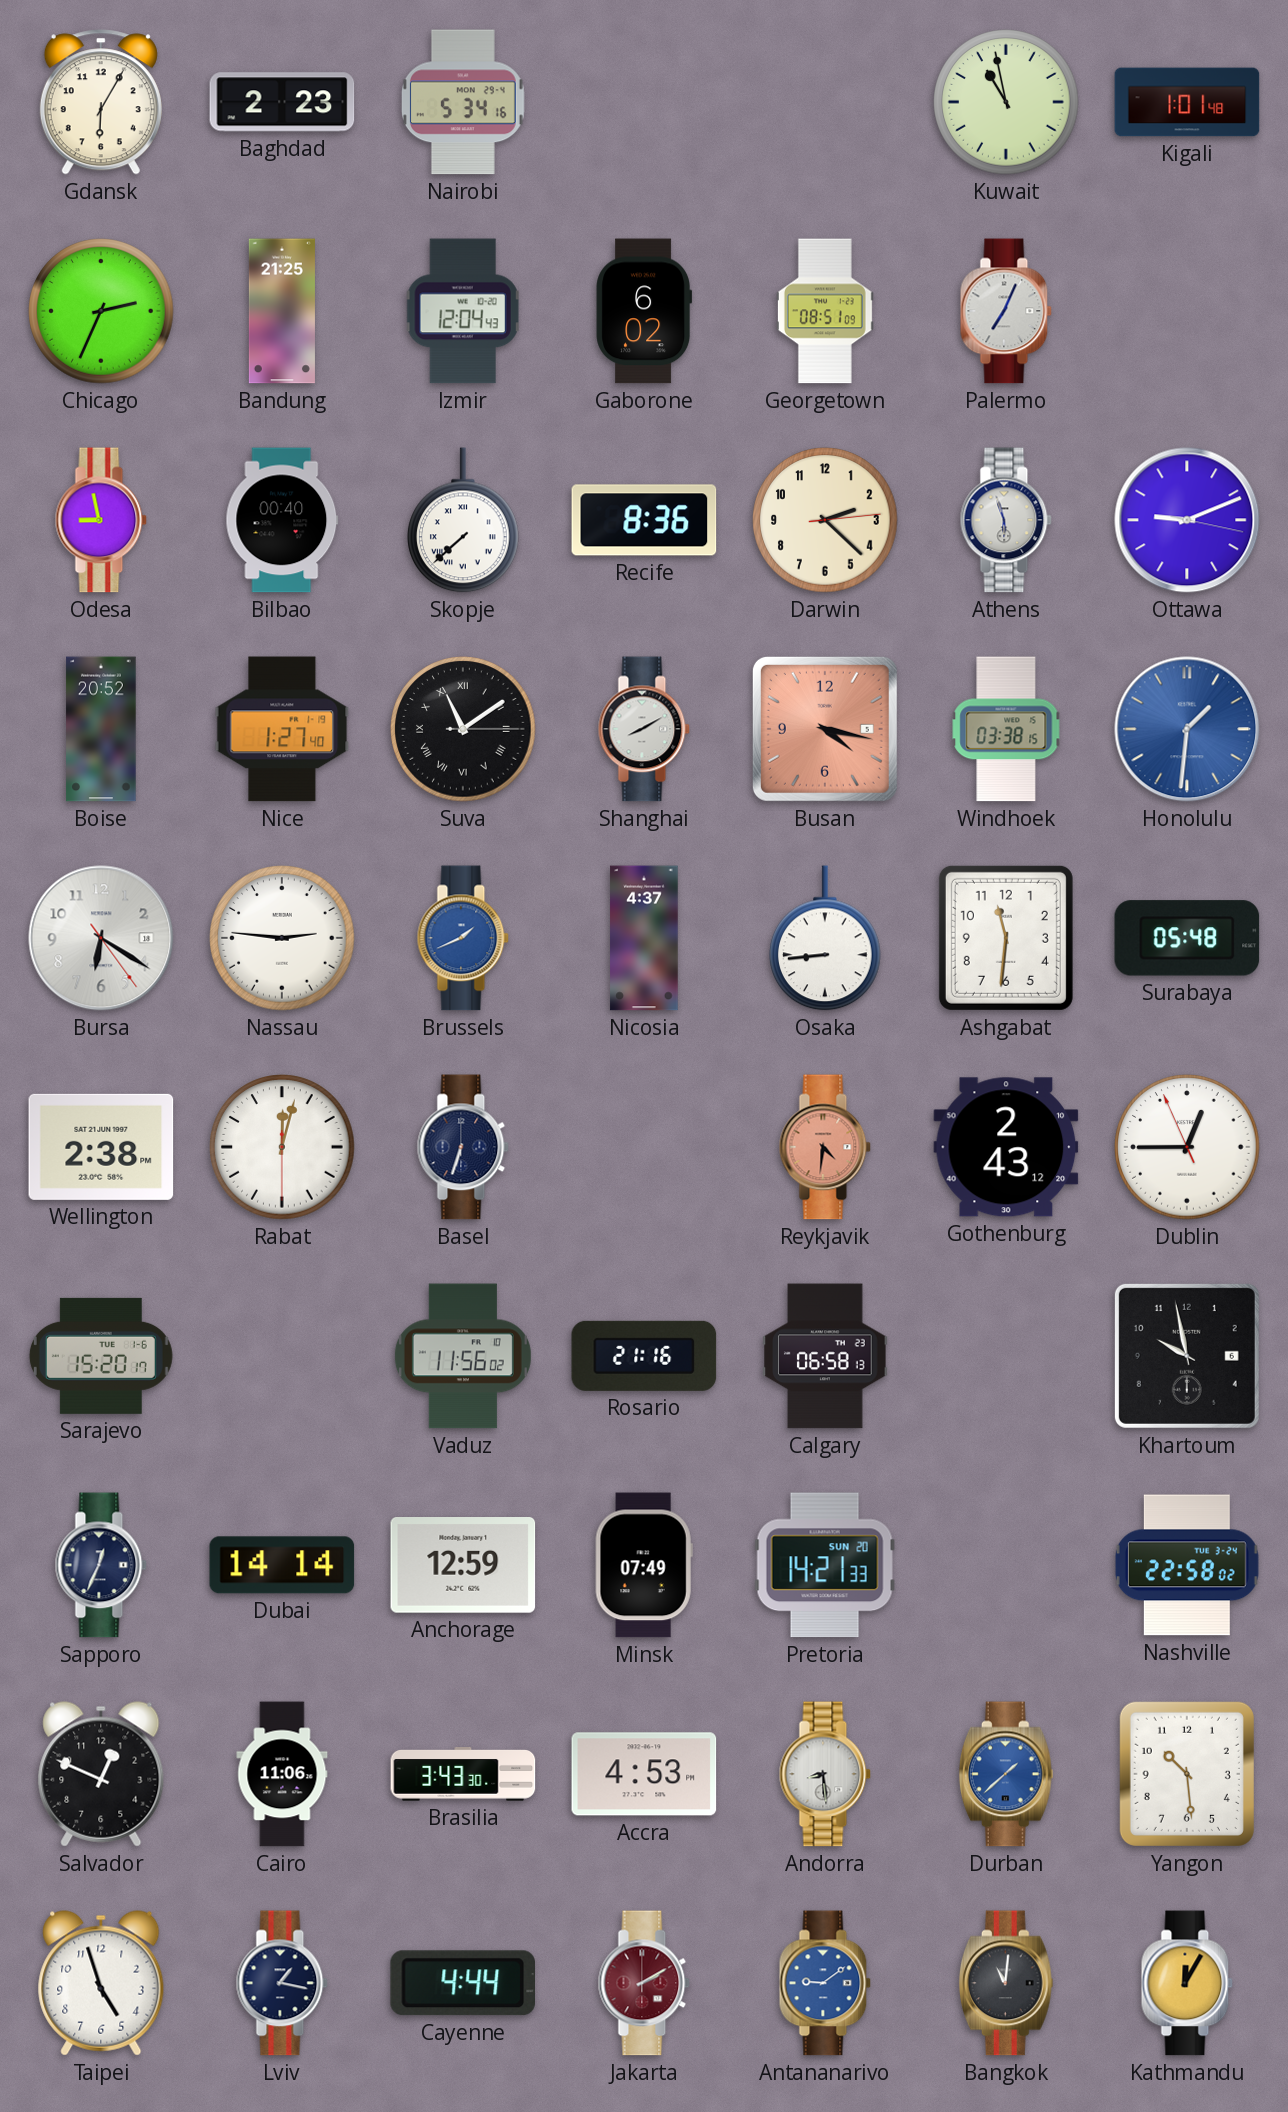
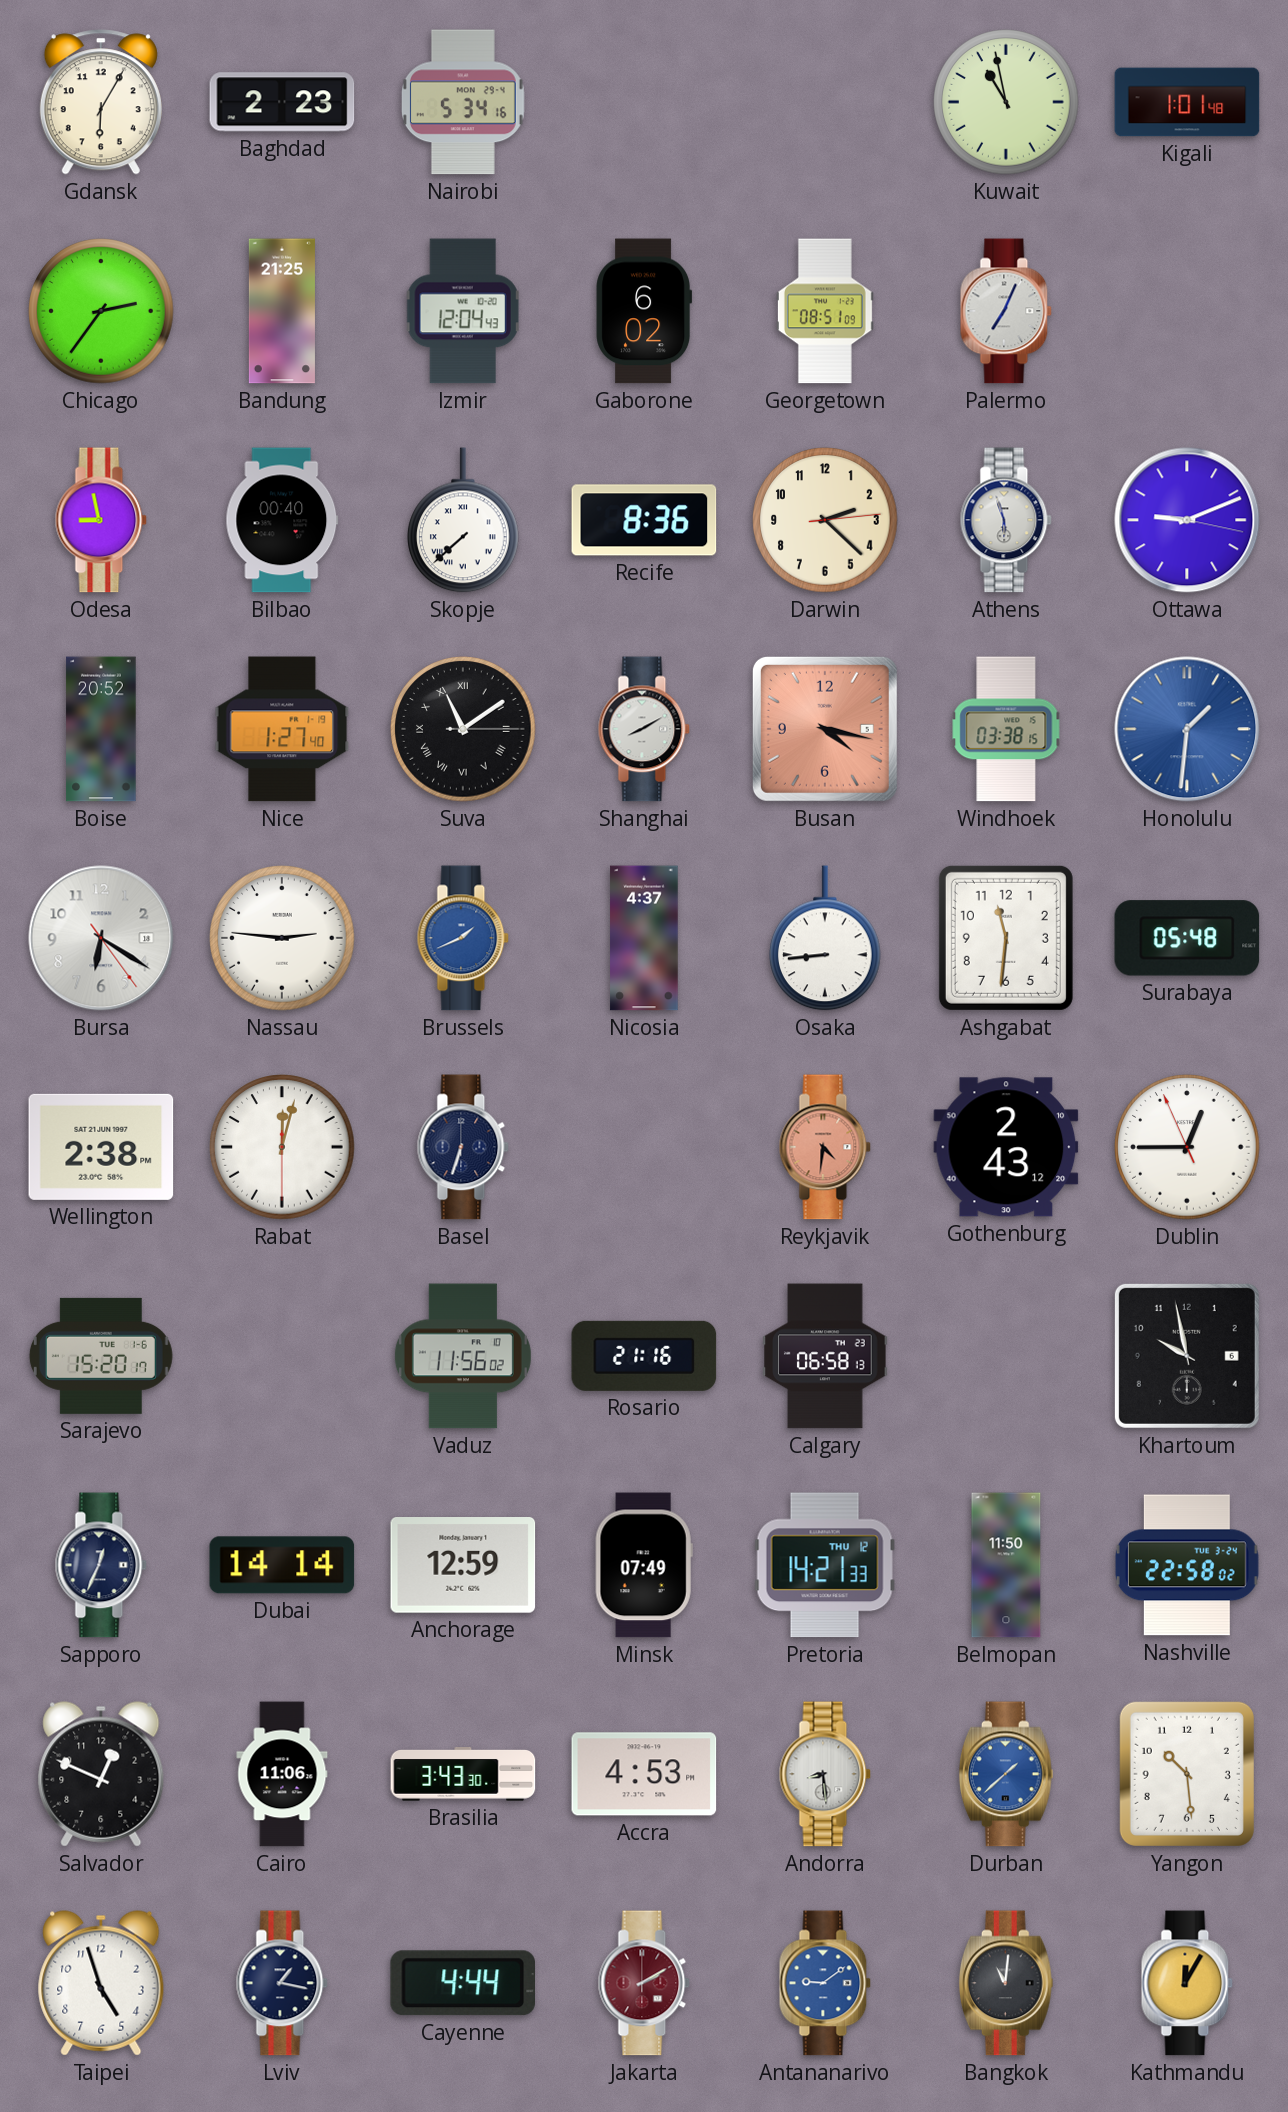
Chicago: 2:34 -> 2:36 (101, 311)
Pretoria date: SUN 20 -> THU 12 (825, 1565)
Belmopan: none -> 11:50 (1006, 1565)
